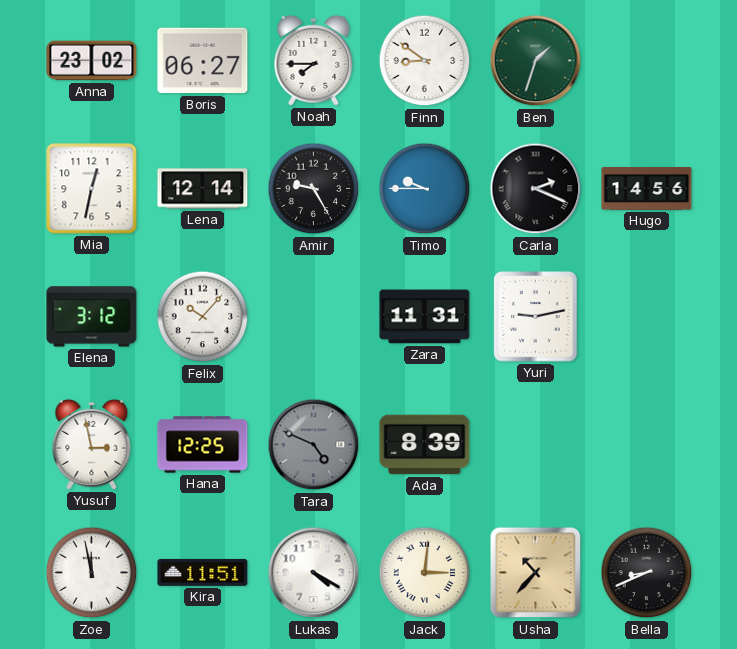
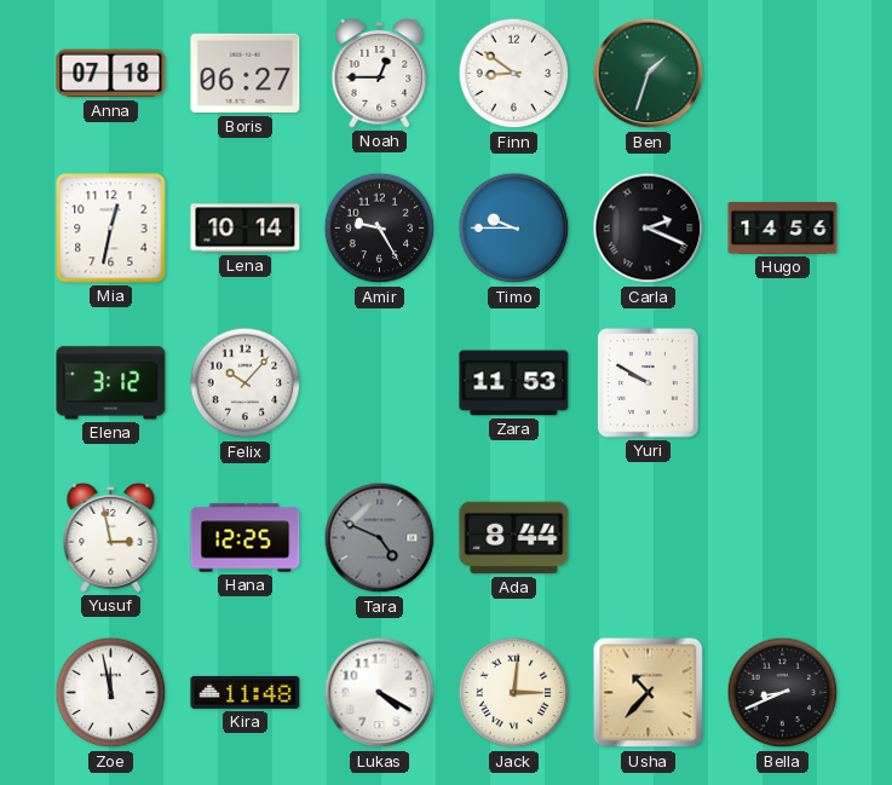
Anna: 23:02 -> 07:18 (111, 74)
Noah: 7:45 -> 12:45 (380, 73)
Lena: 12:14 -> 10:14 (246, 229)
Zara: 11:31 -> 11:53 (514, 383)
Yuri: 9:13 -> 9:50 (649, 383)
Ada: 8:39 -> 8:44 (514, 538)
Kira: 11:51 -> 11:48 (246, 692)
